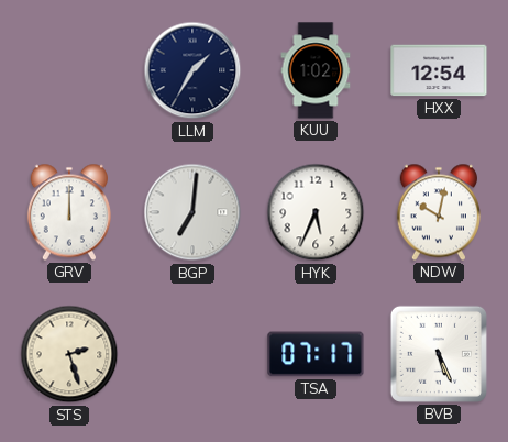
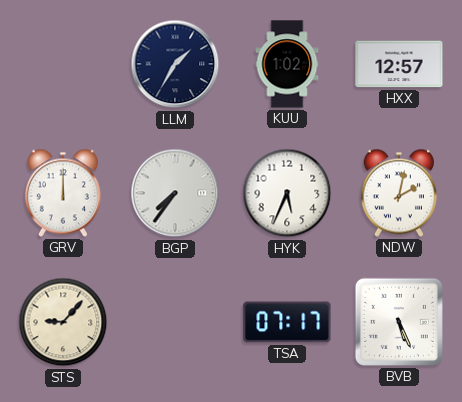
HXX: 12:54 -> 12:57 (399, 64)
BGP: 7:01 -> 7:36 (175, 193)
NDW: 10:02 -> 2:02 (399, 193)
STS: 2:27 -> 9:07 (63, 322)
